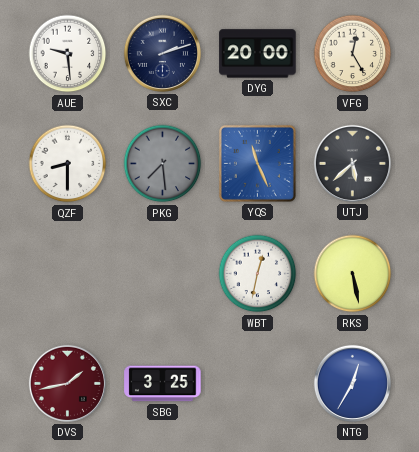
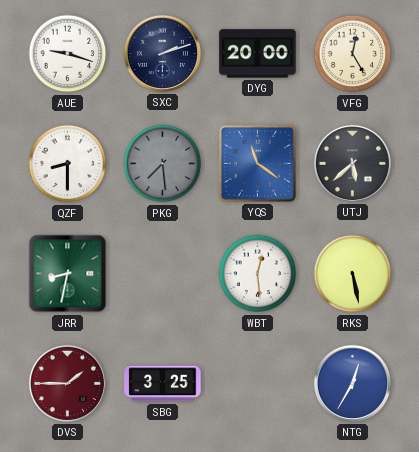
AUE: 9:29 -> 9:18 (68, 54)
YQS: 11:26 -> 11:21 (257, 163)
JRR: none -> 8:32 (68, 274)
WBT: 12:32 -> 12:29 (258, 274)
DVS: 1:43 -> 1:45 (67, 383)
